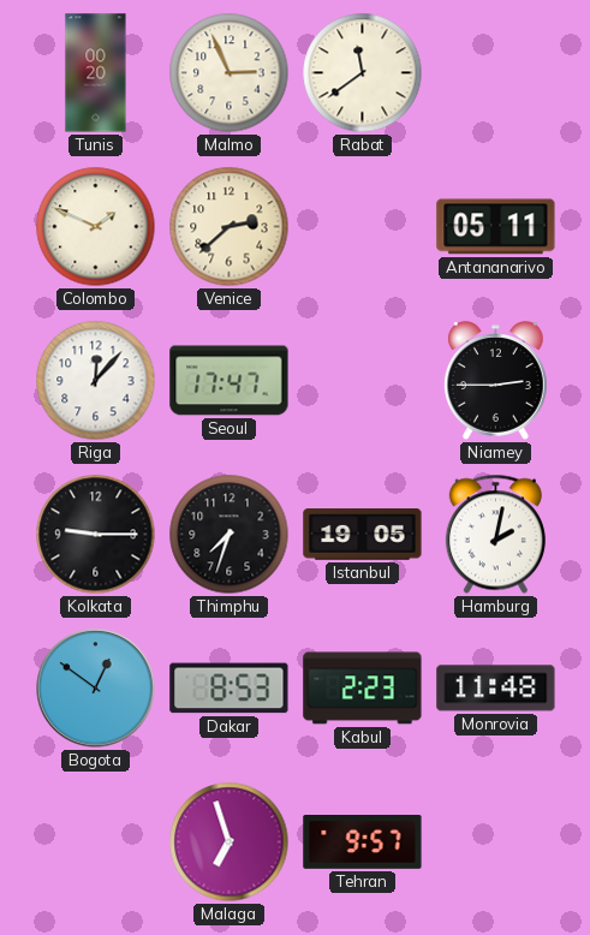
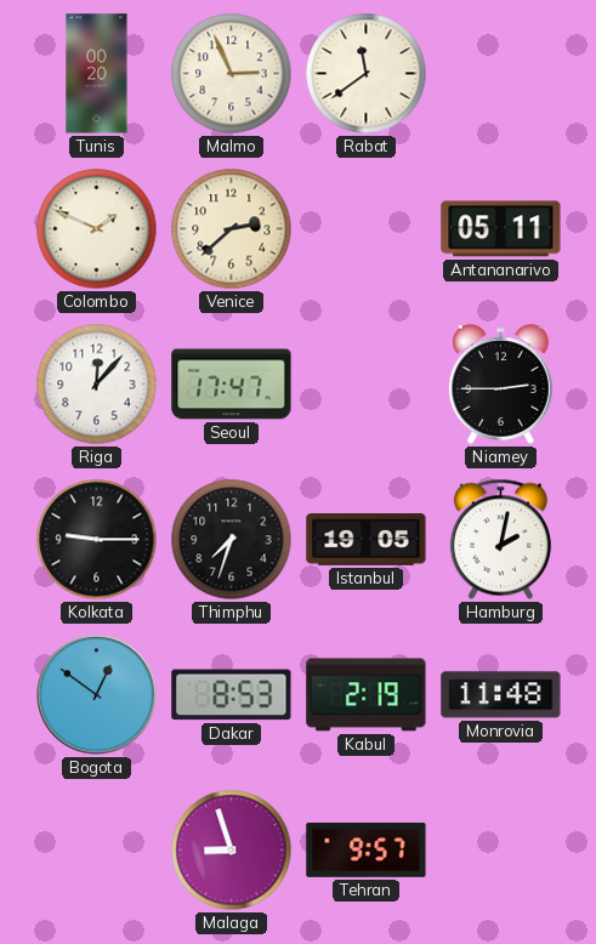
Kabul: 2:23 -> 2:19 (367, 695)
Malaga: 6:57 -> 8:57 (232, 851)
